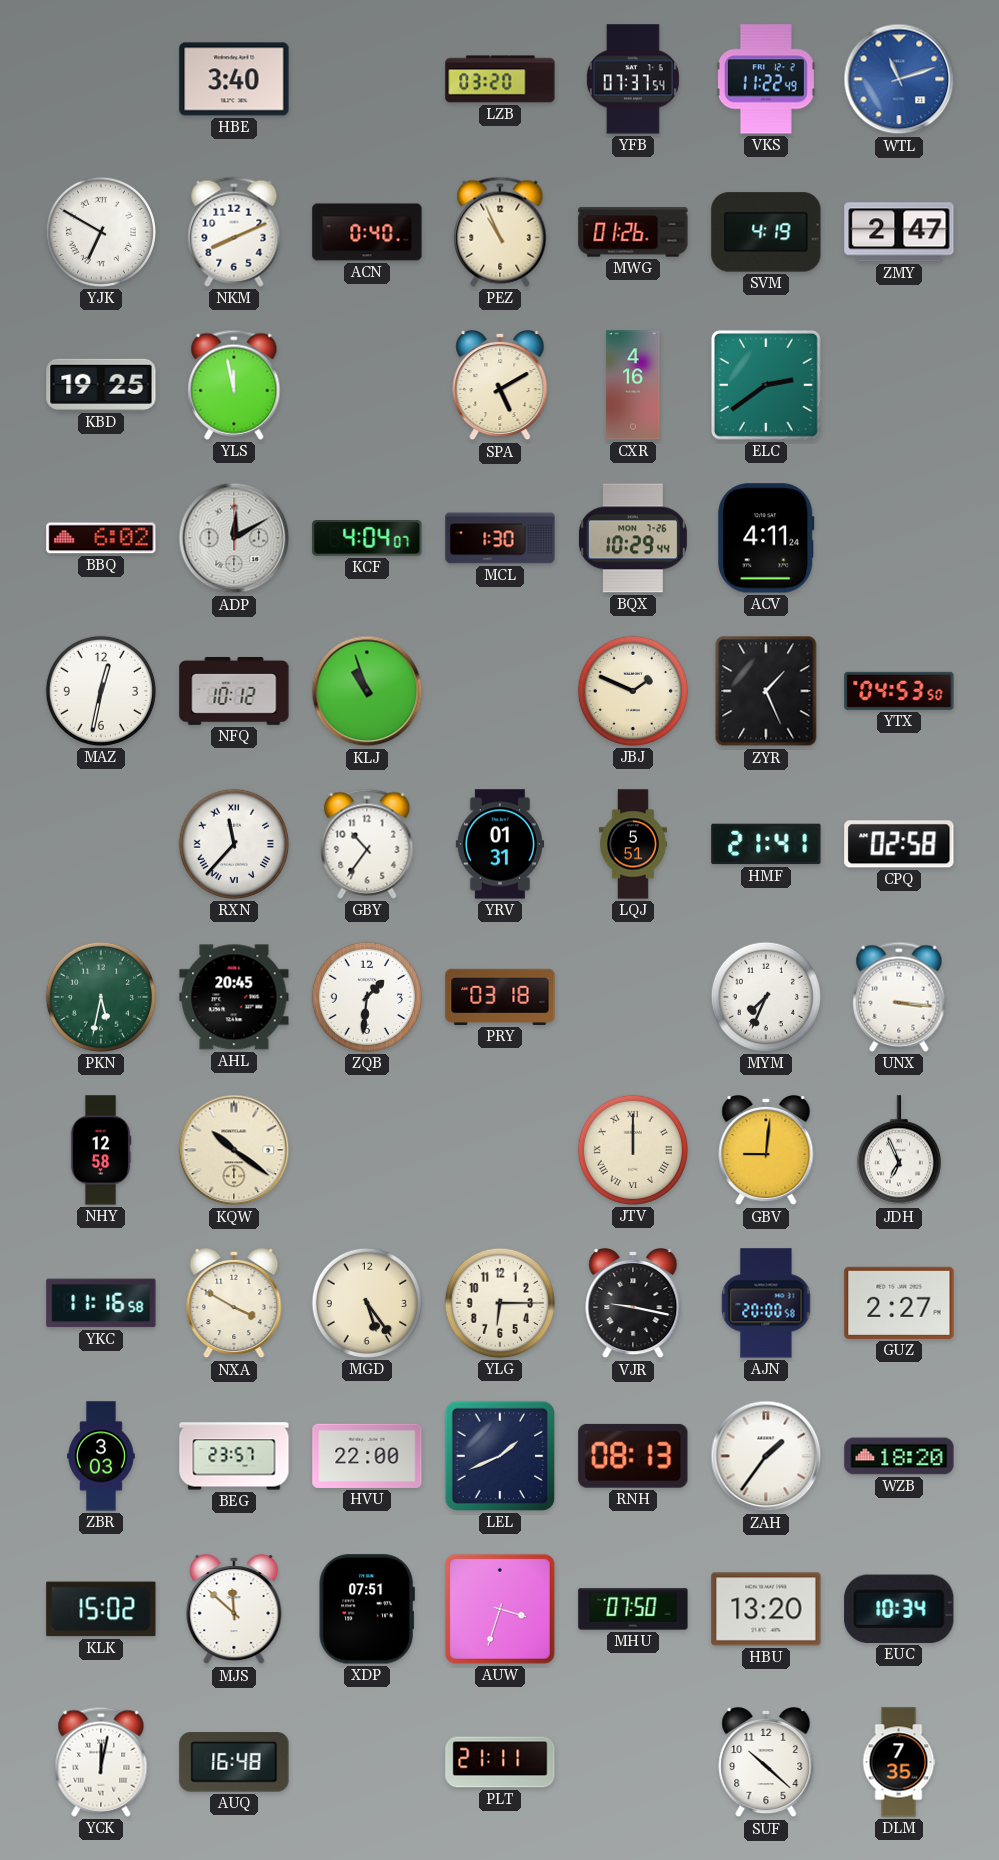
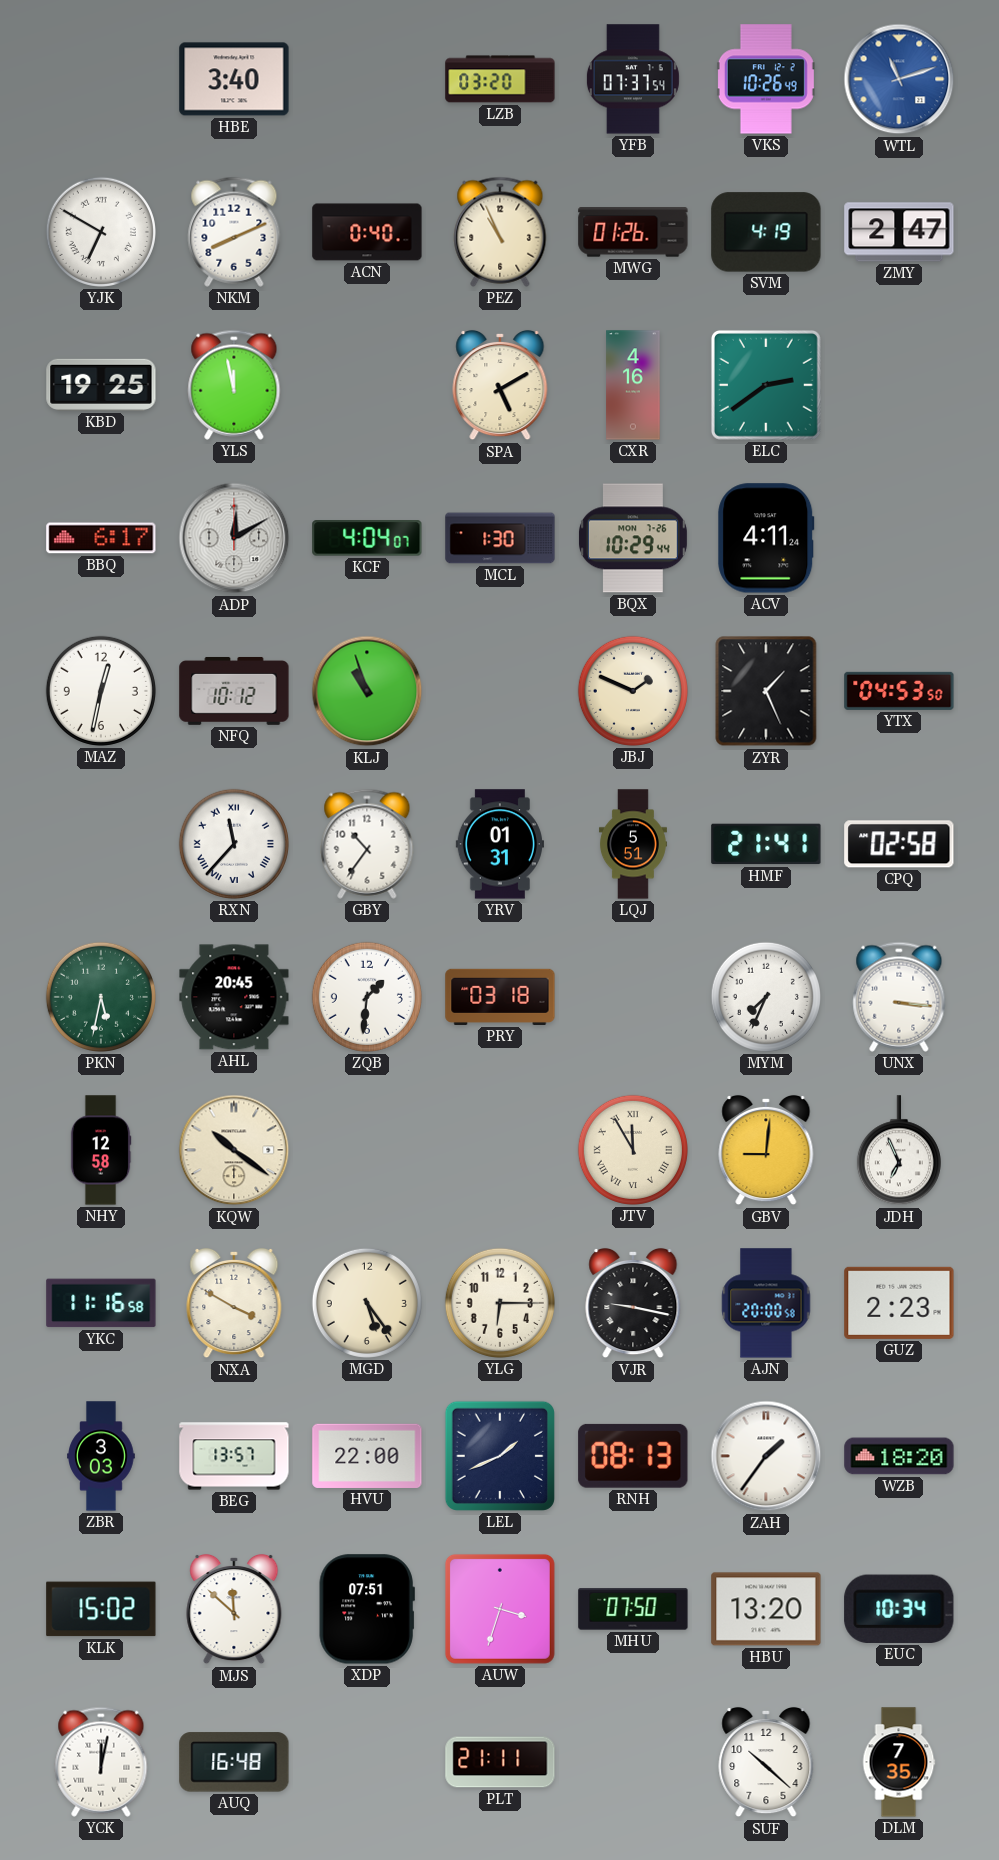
VKS: 11:22 -> 10:26 (766, 79)
BBQ: 6:02 -> 6:17 (101, 538)
JTV: 12:00 -> 11:55 (633, 1150)
GUZ: 2:27 -> 2:23 (899, 1303)
BEG: 23:57 -> 13:57 (234, 1456)
